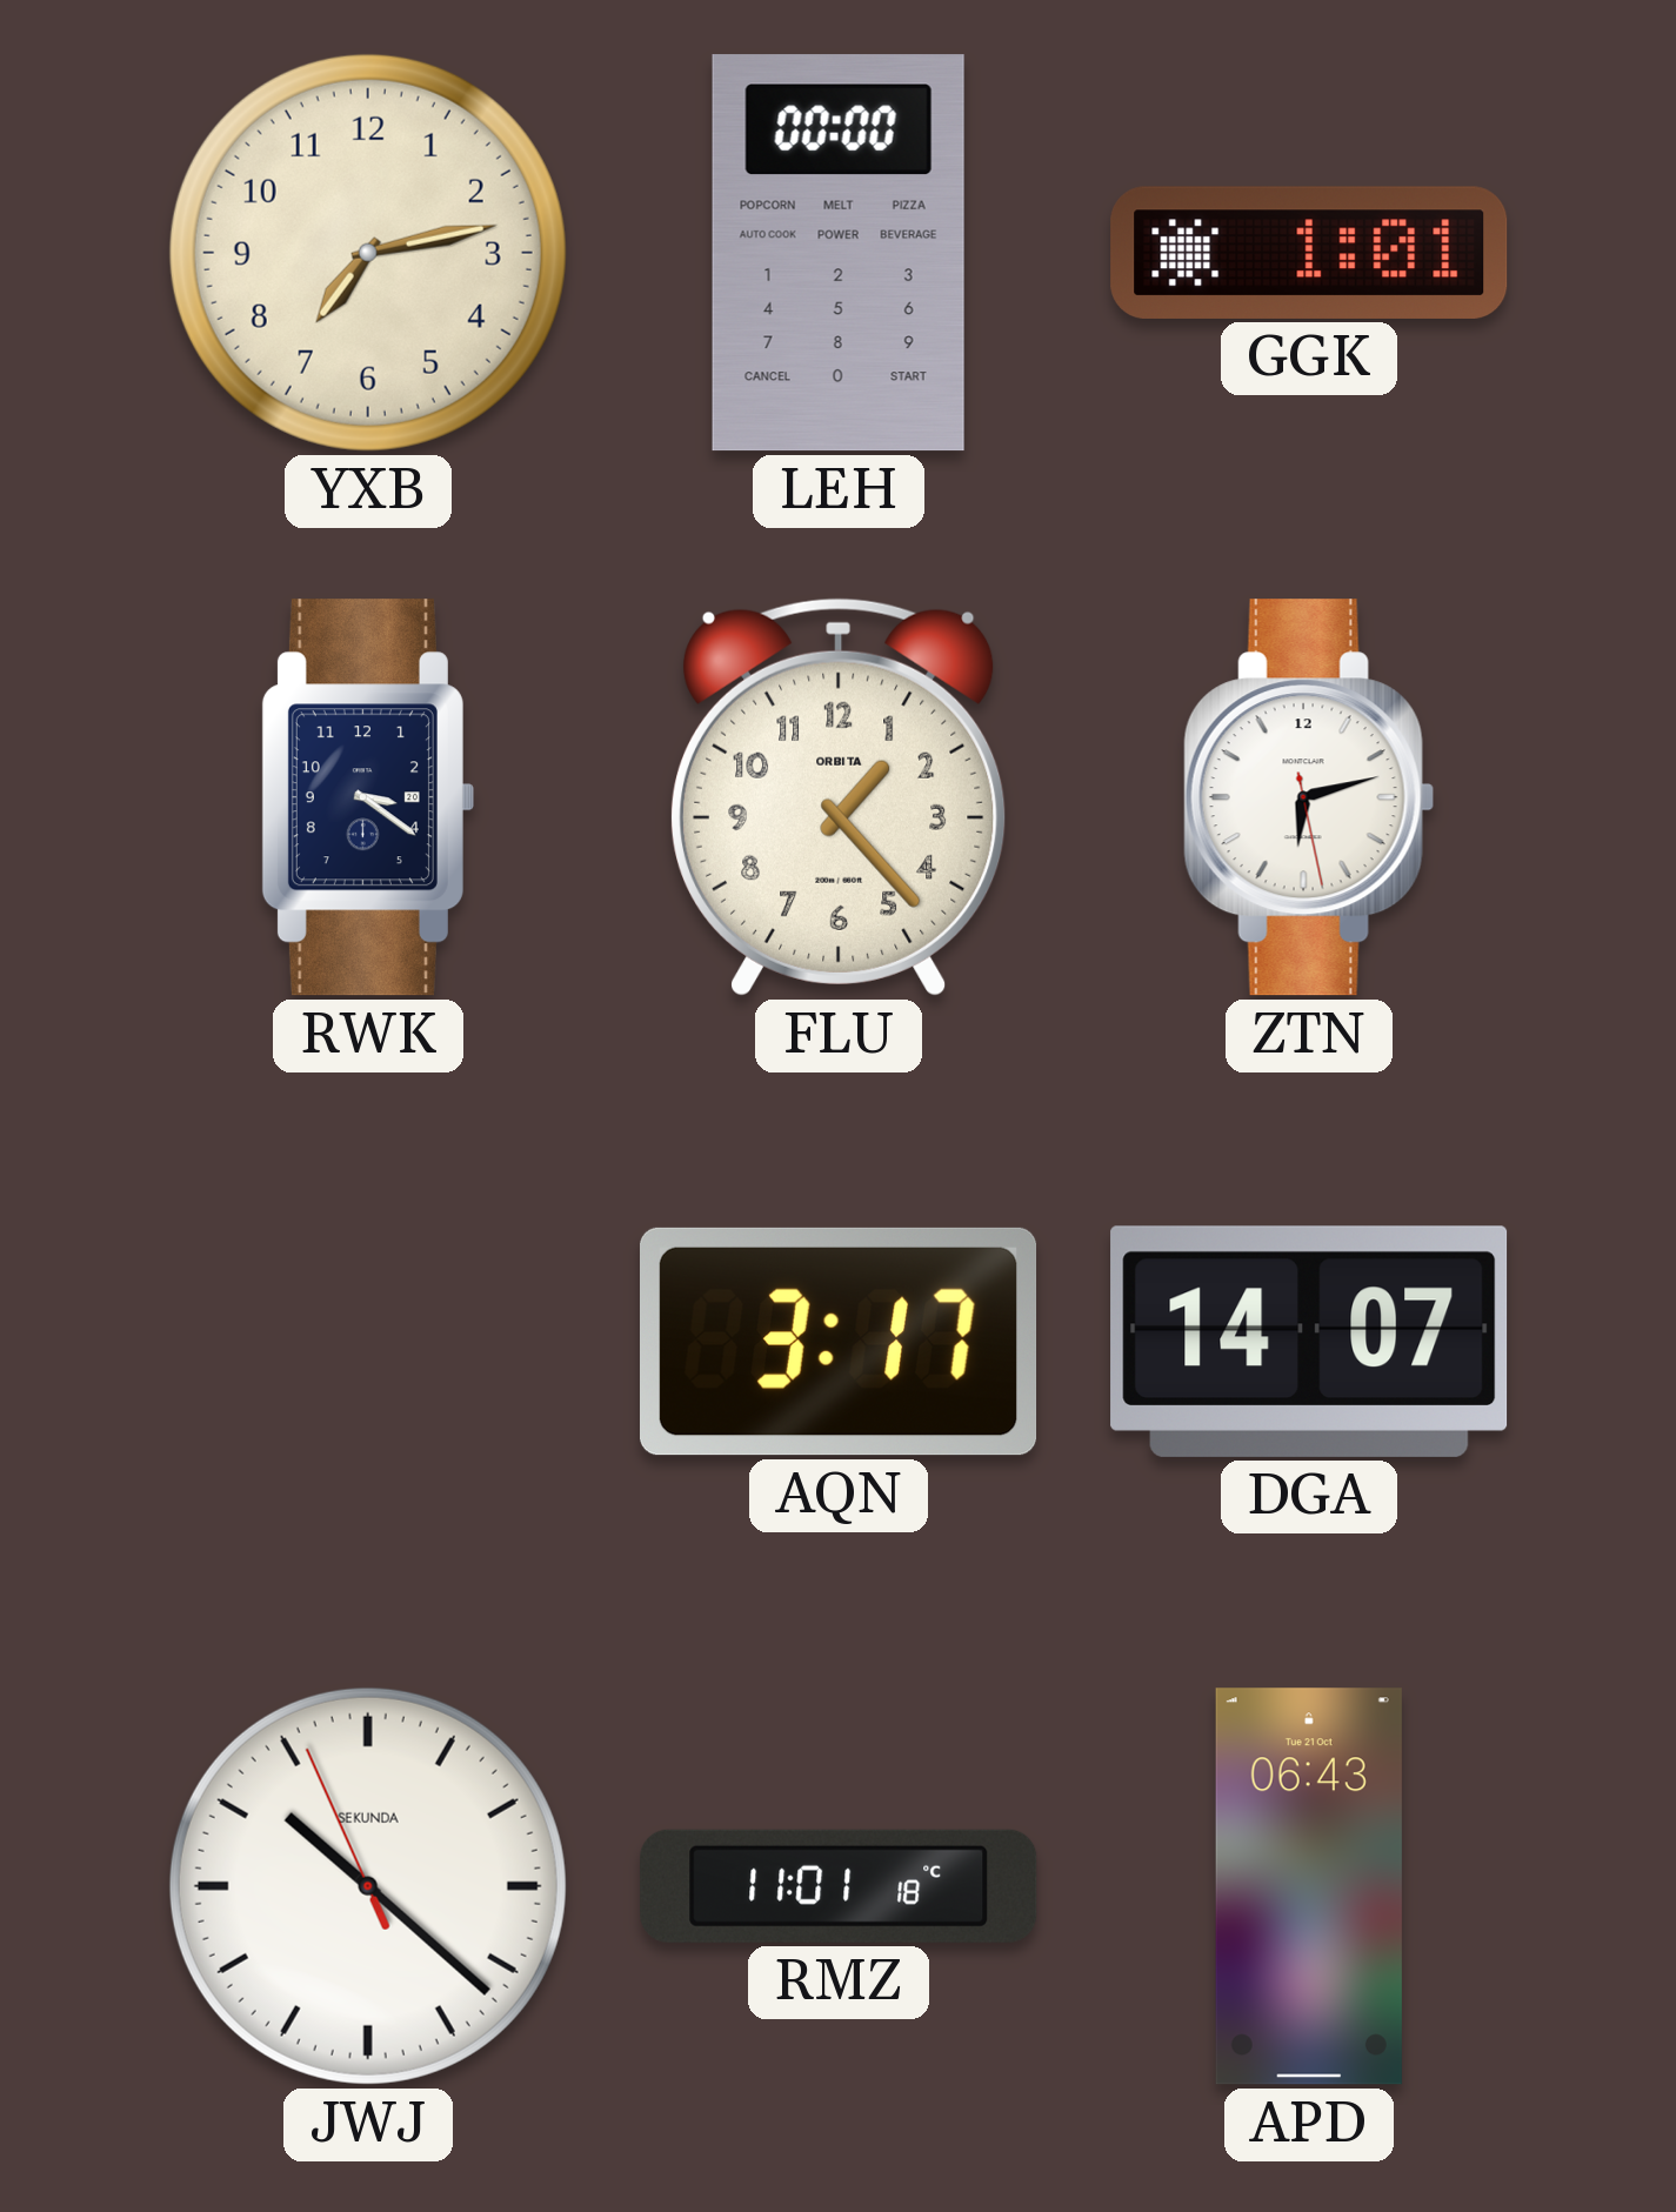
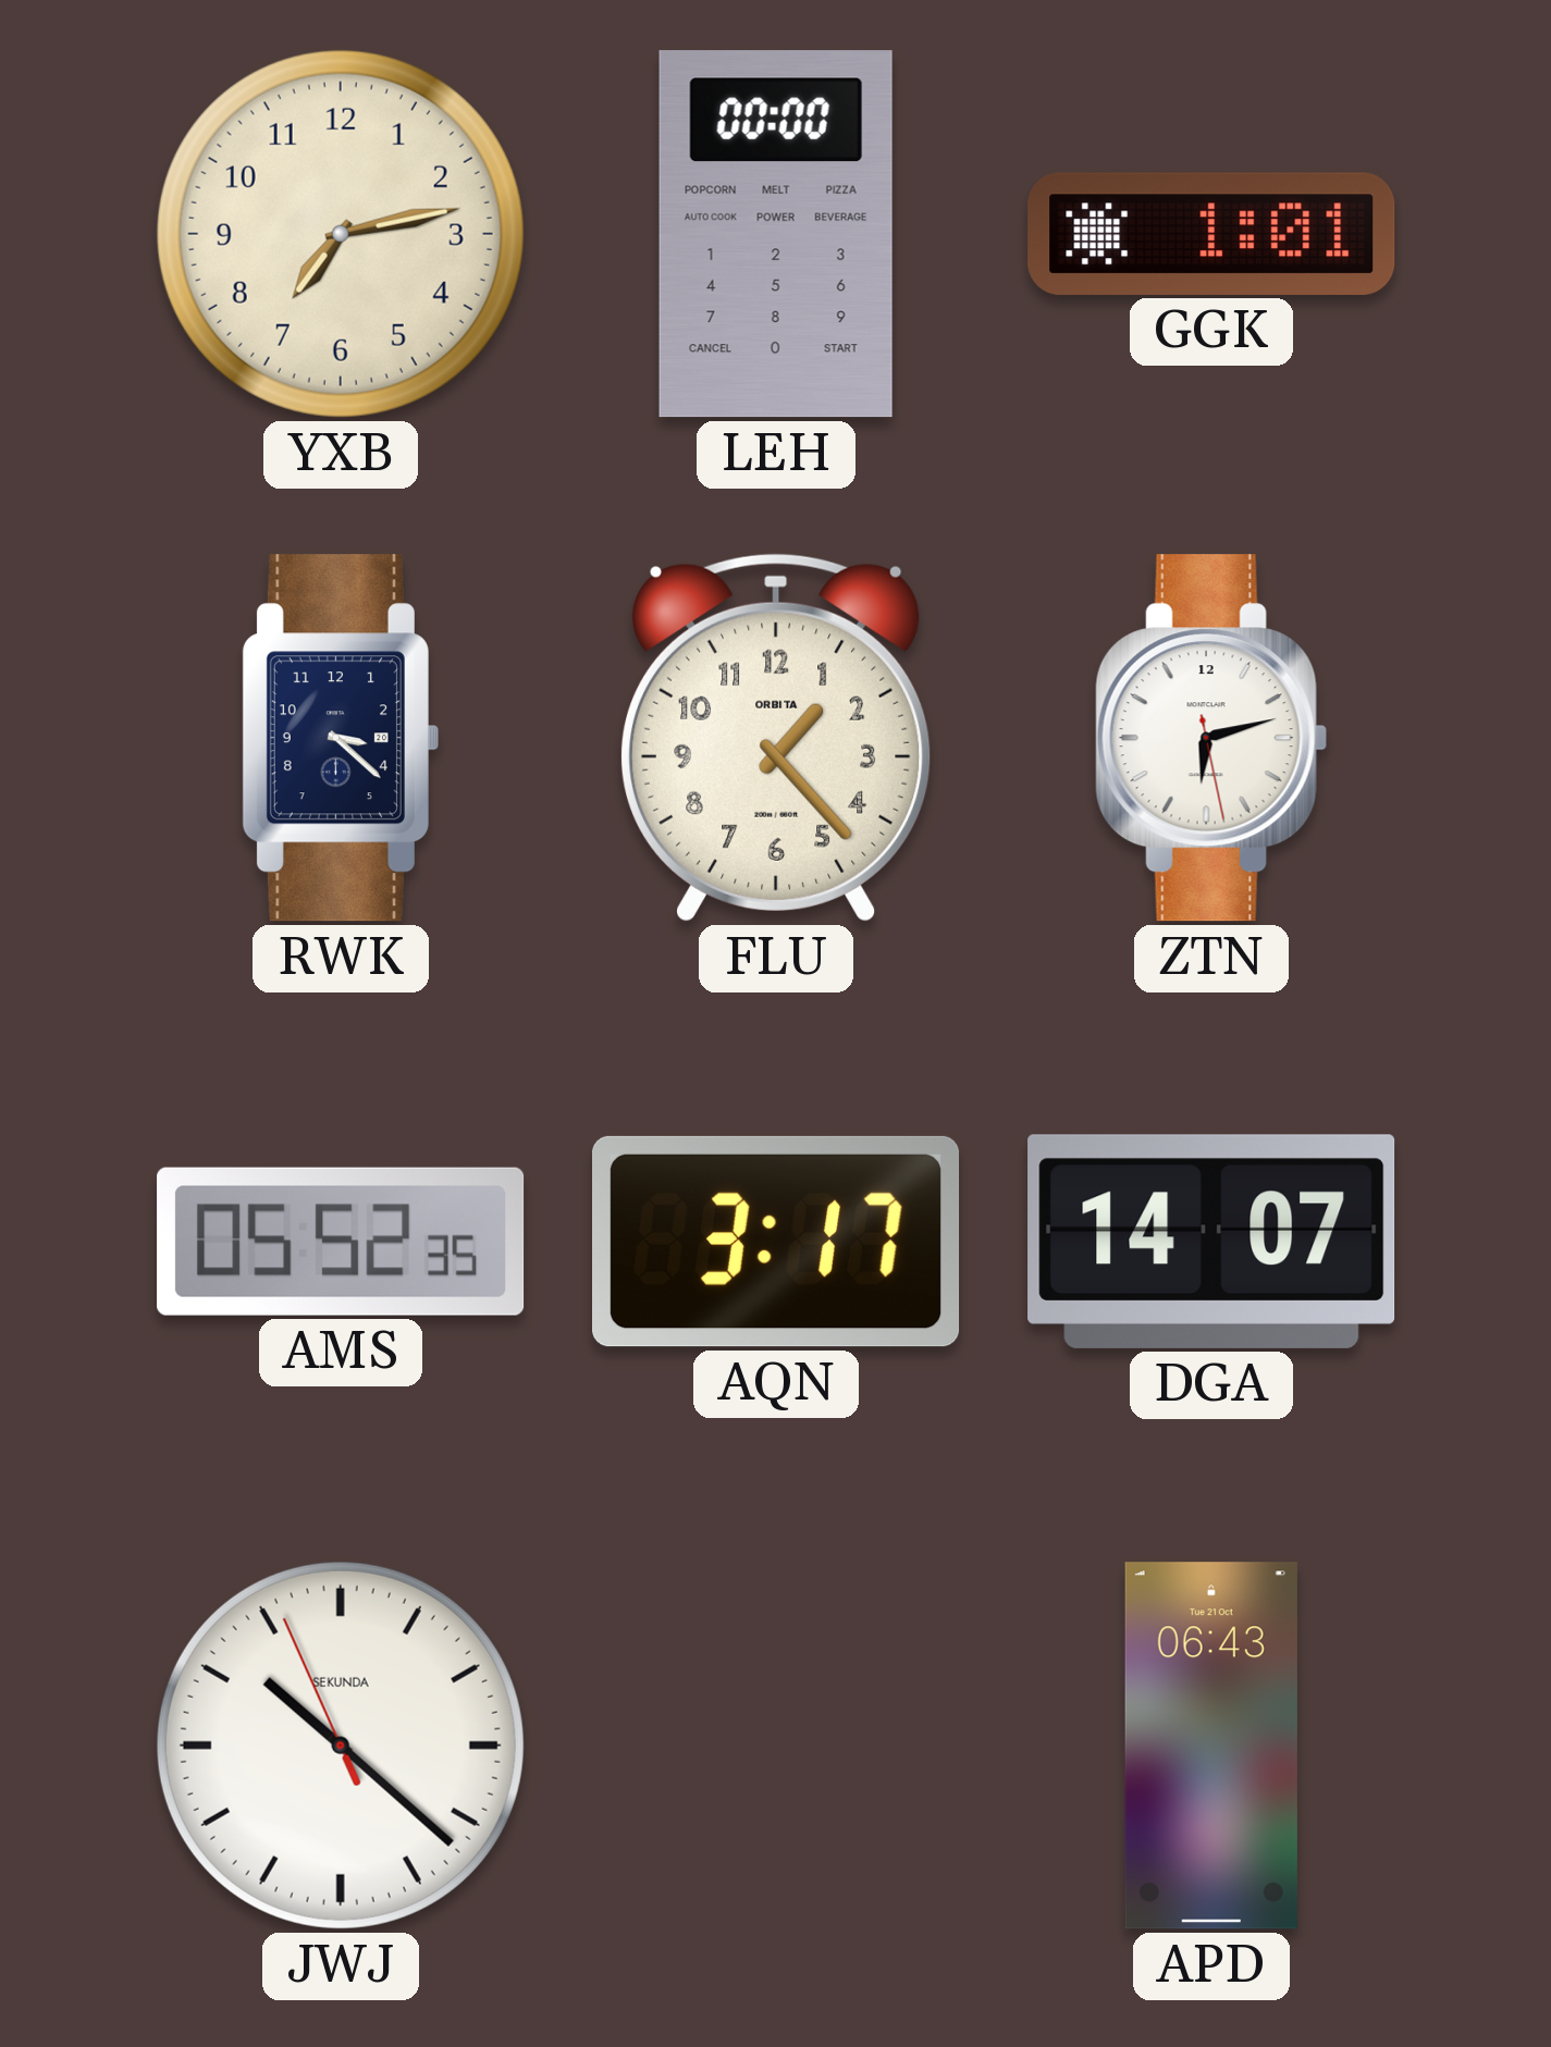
RWK: 3:21 -> 3:22 (340, 738)
AMS: none -> 05:52 (341, 1242)
RMZ: 11:01 -> none (839, 1886)
